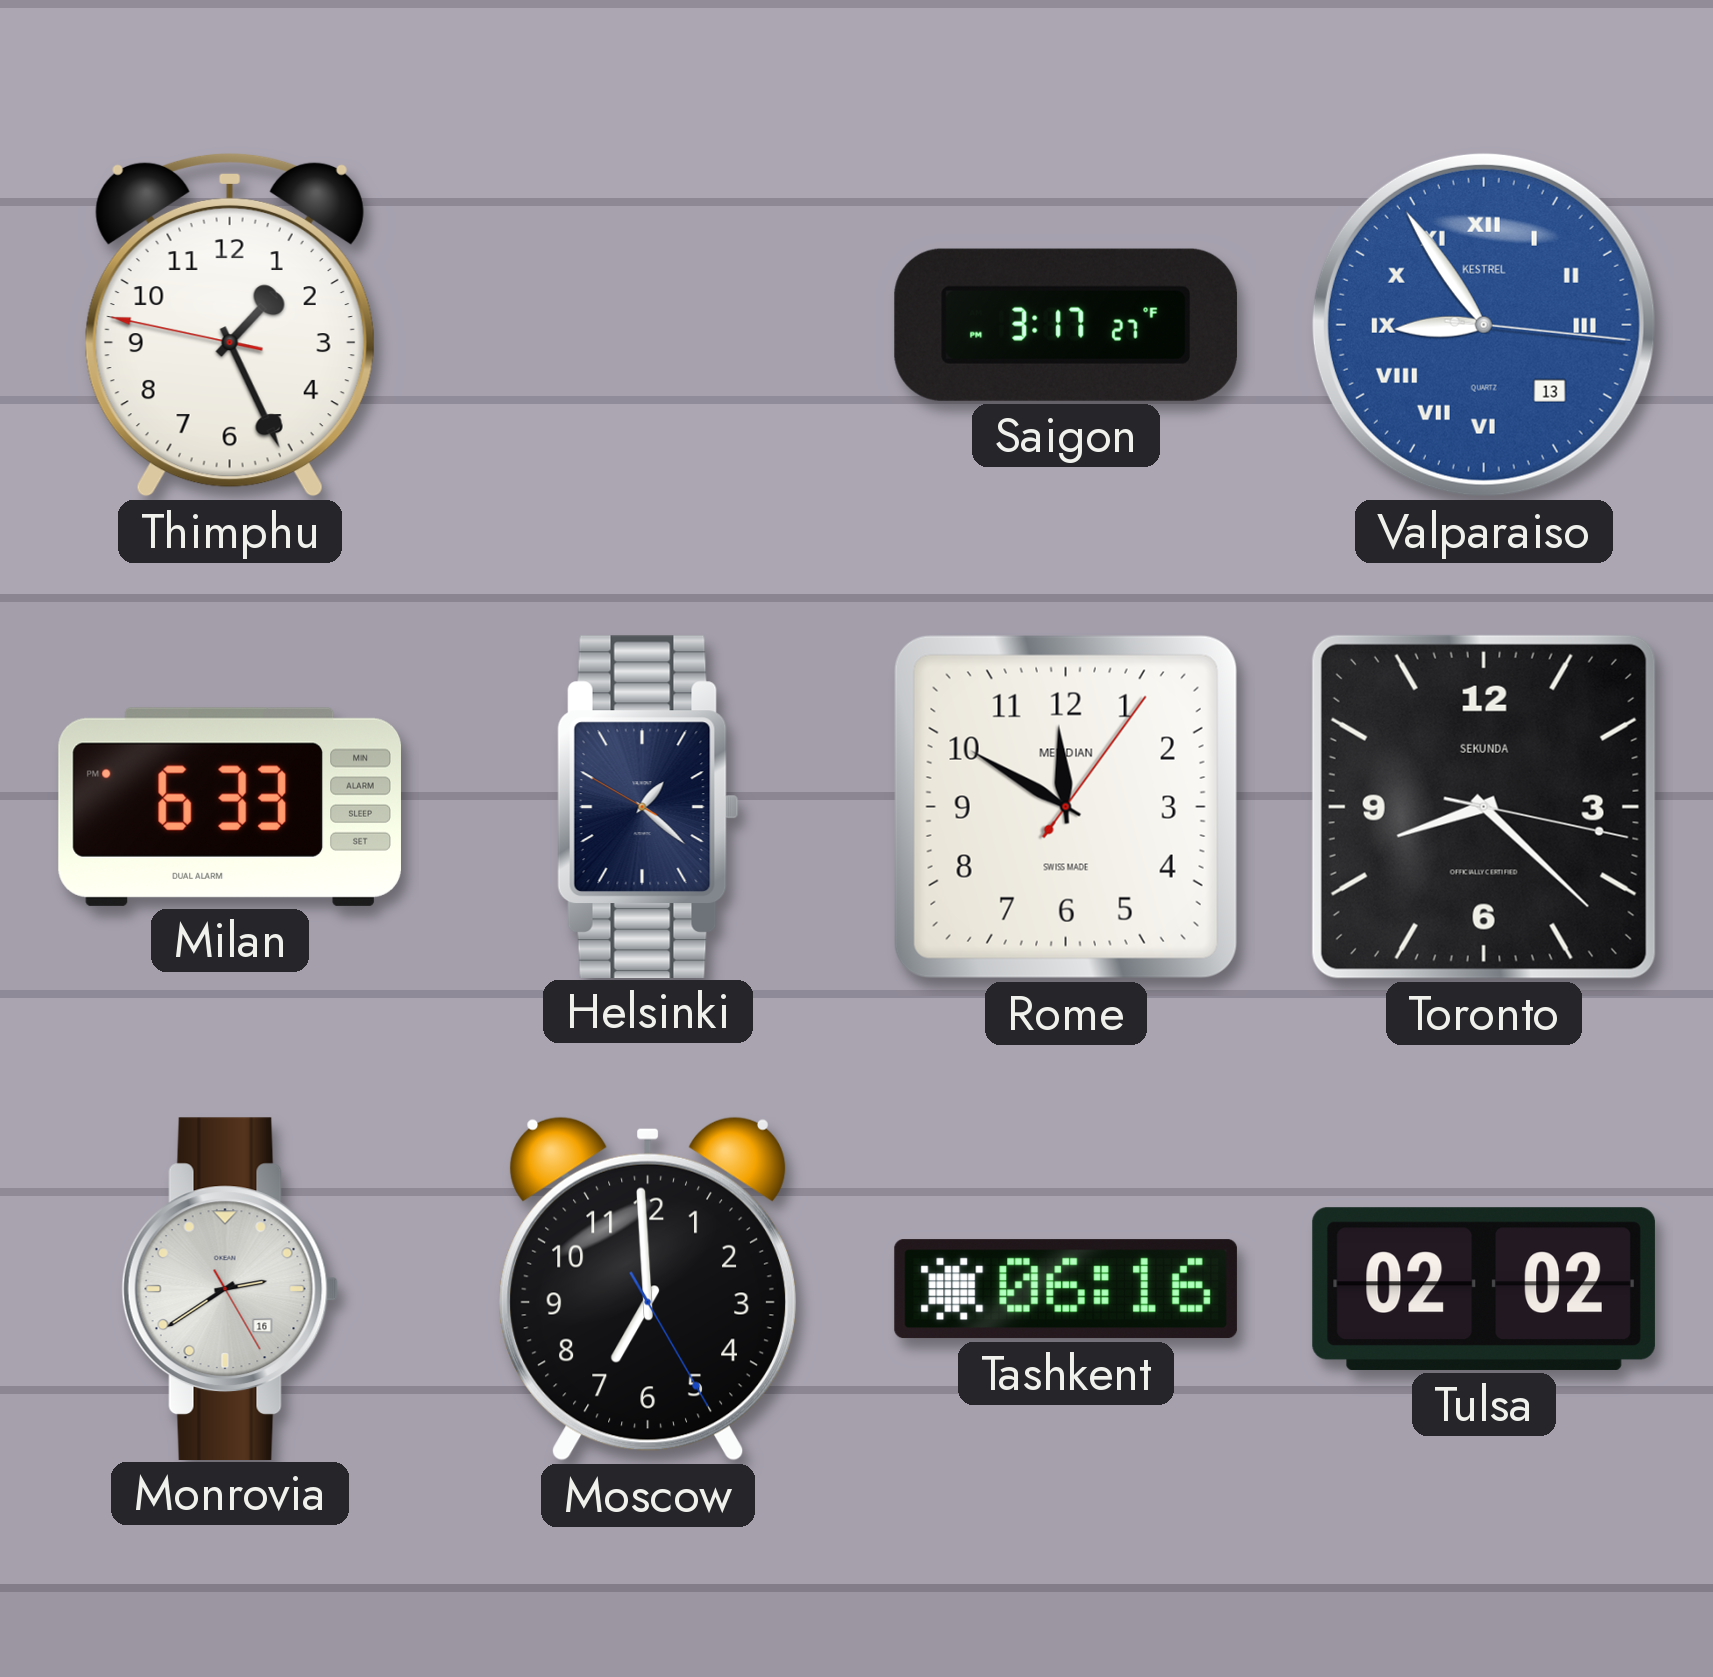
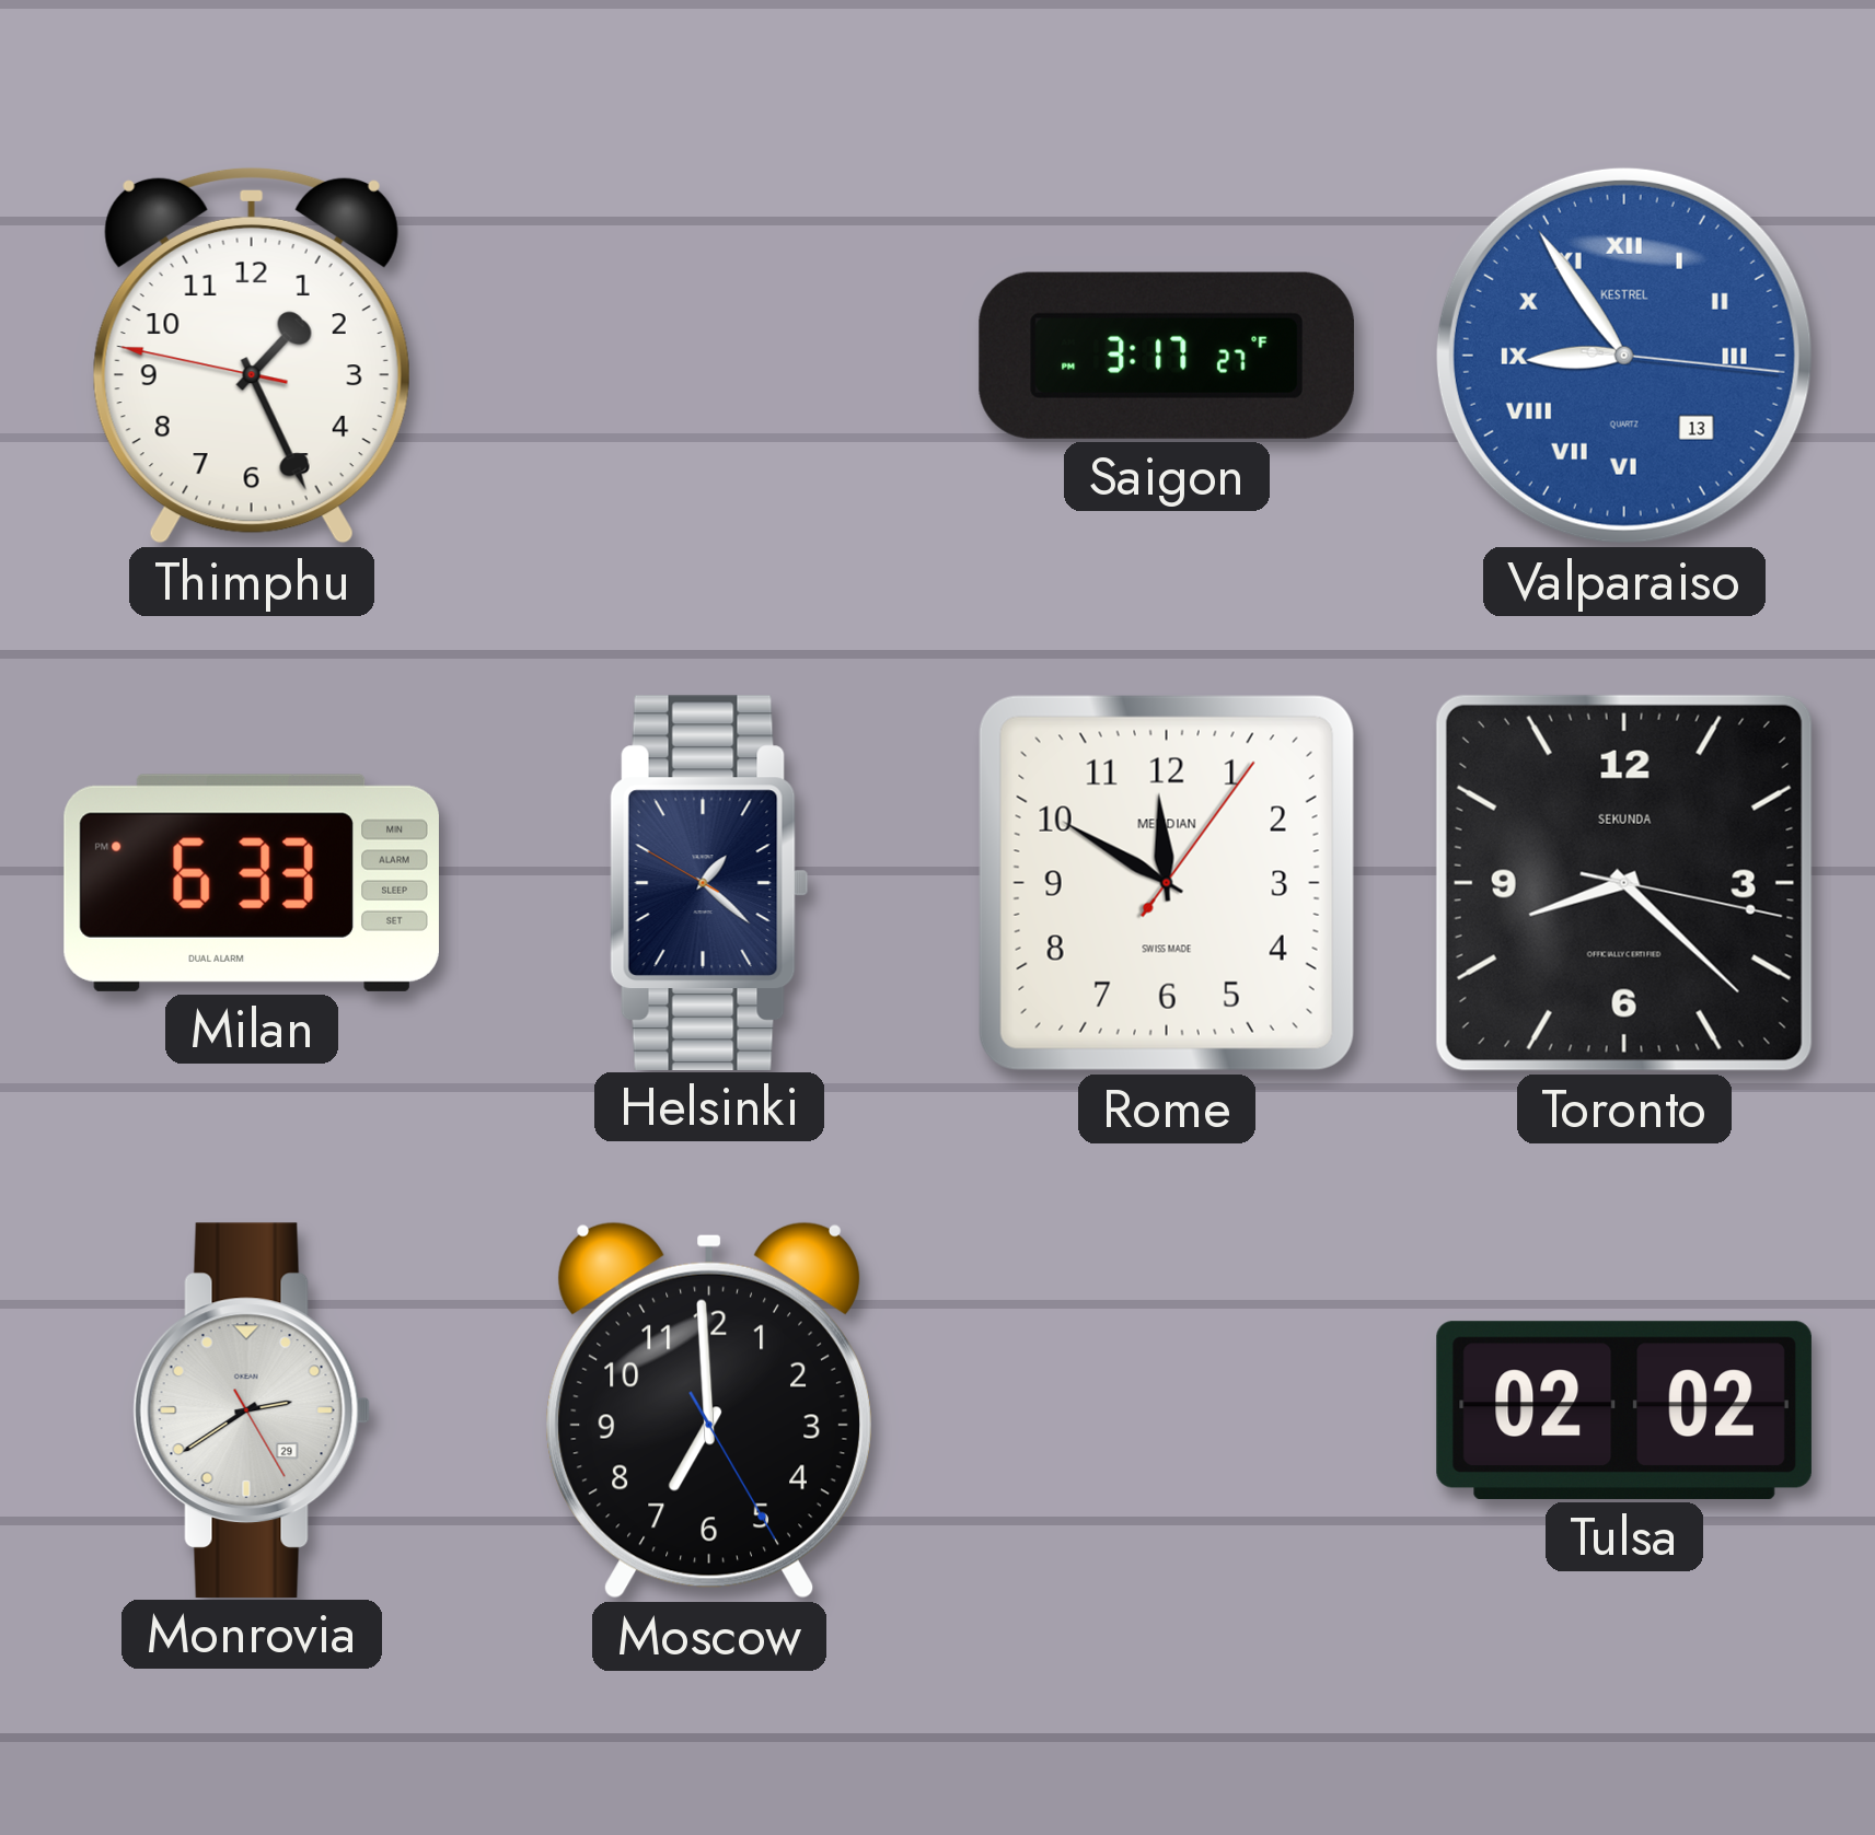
Monrovia date: 16 -> 29 (252, 1409)
Tashkent: 06:16 -> none (1066, 1289)
